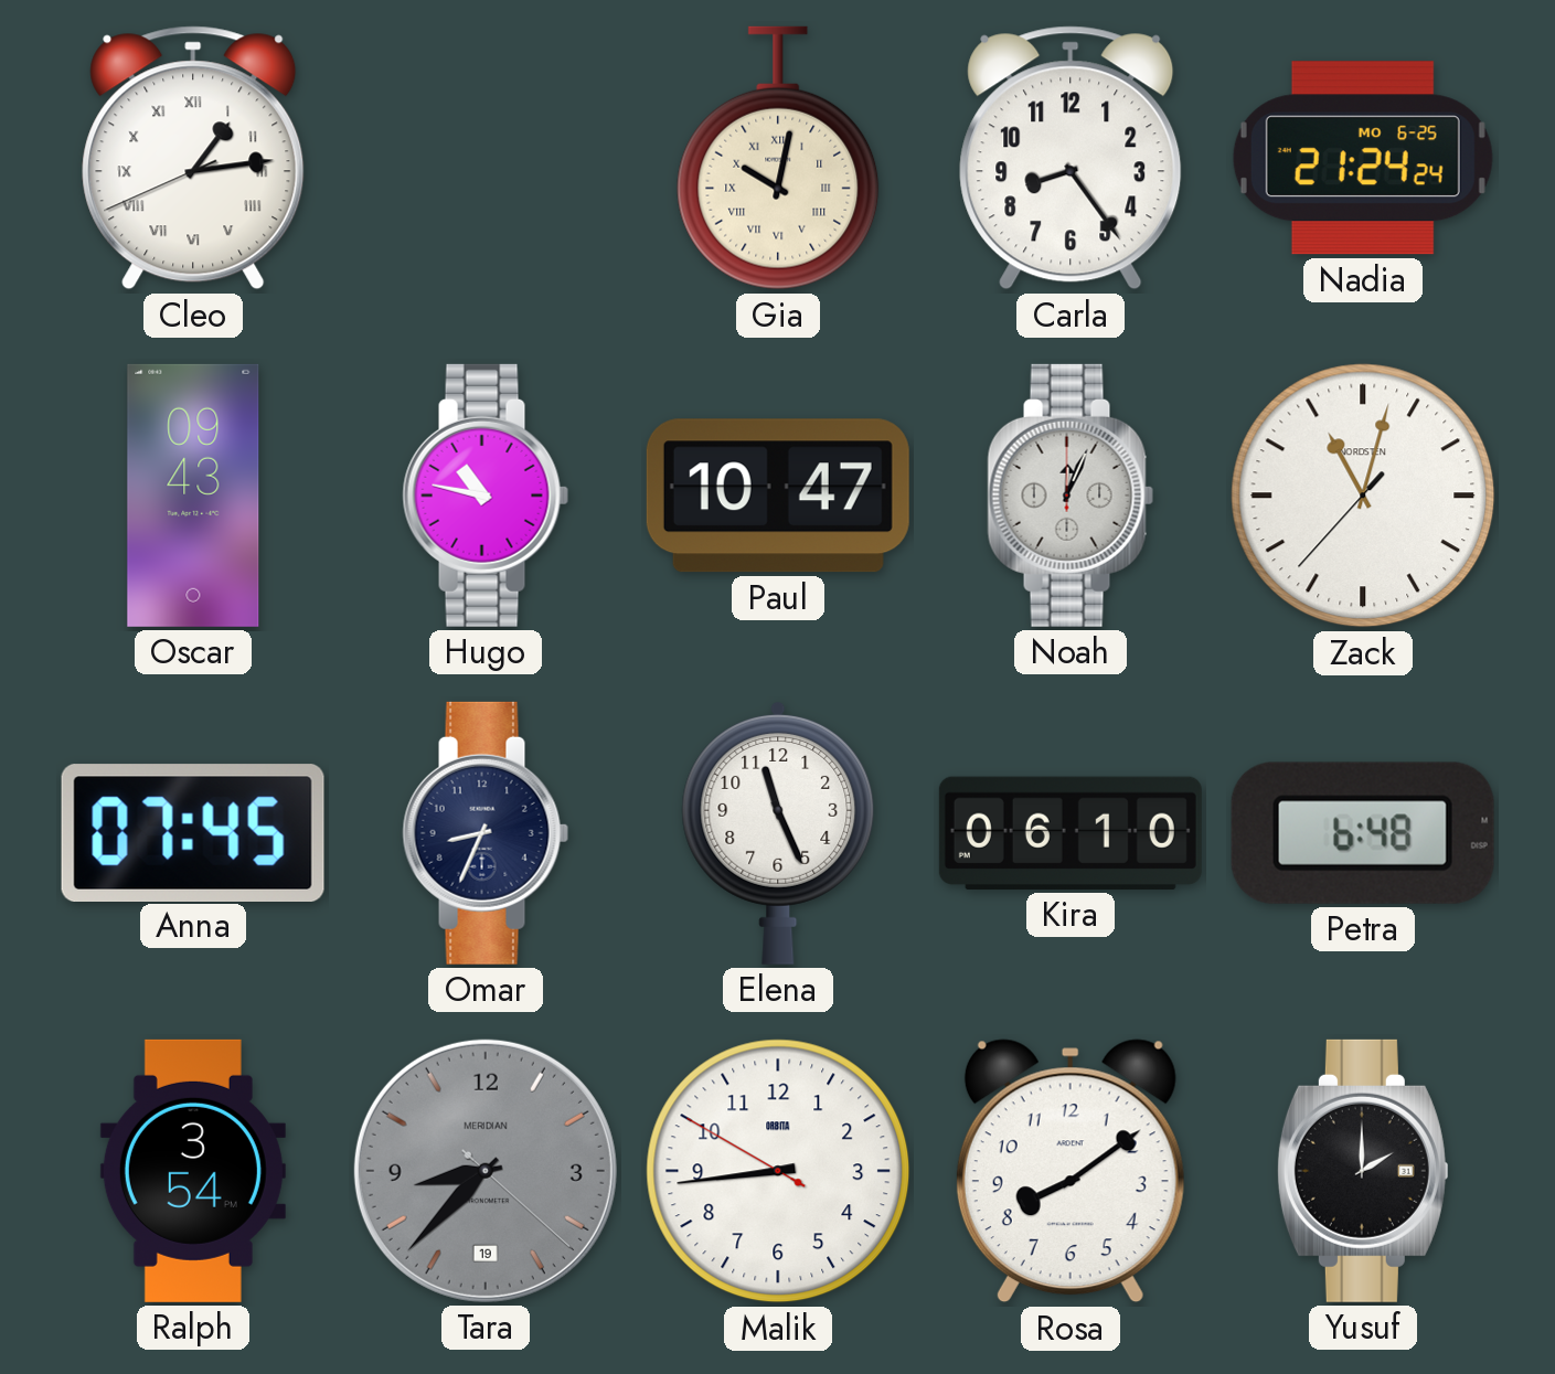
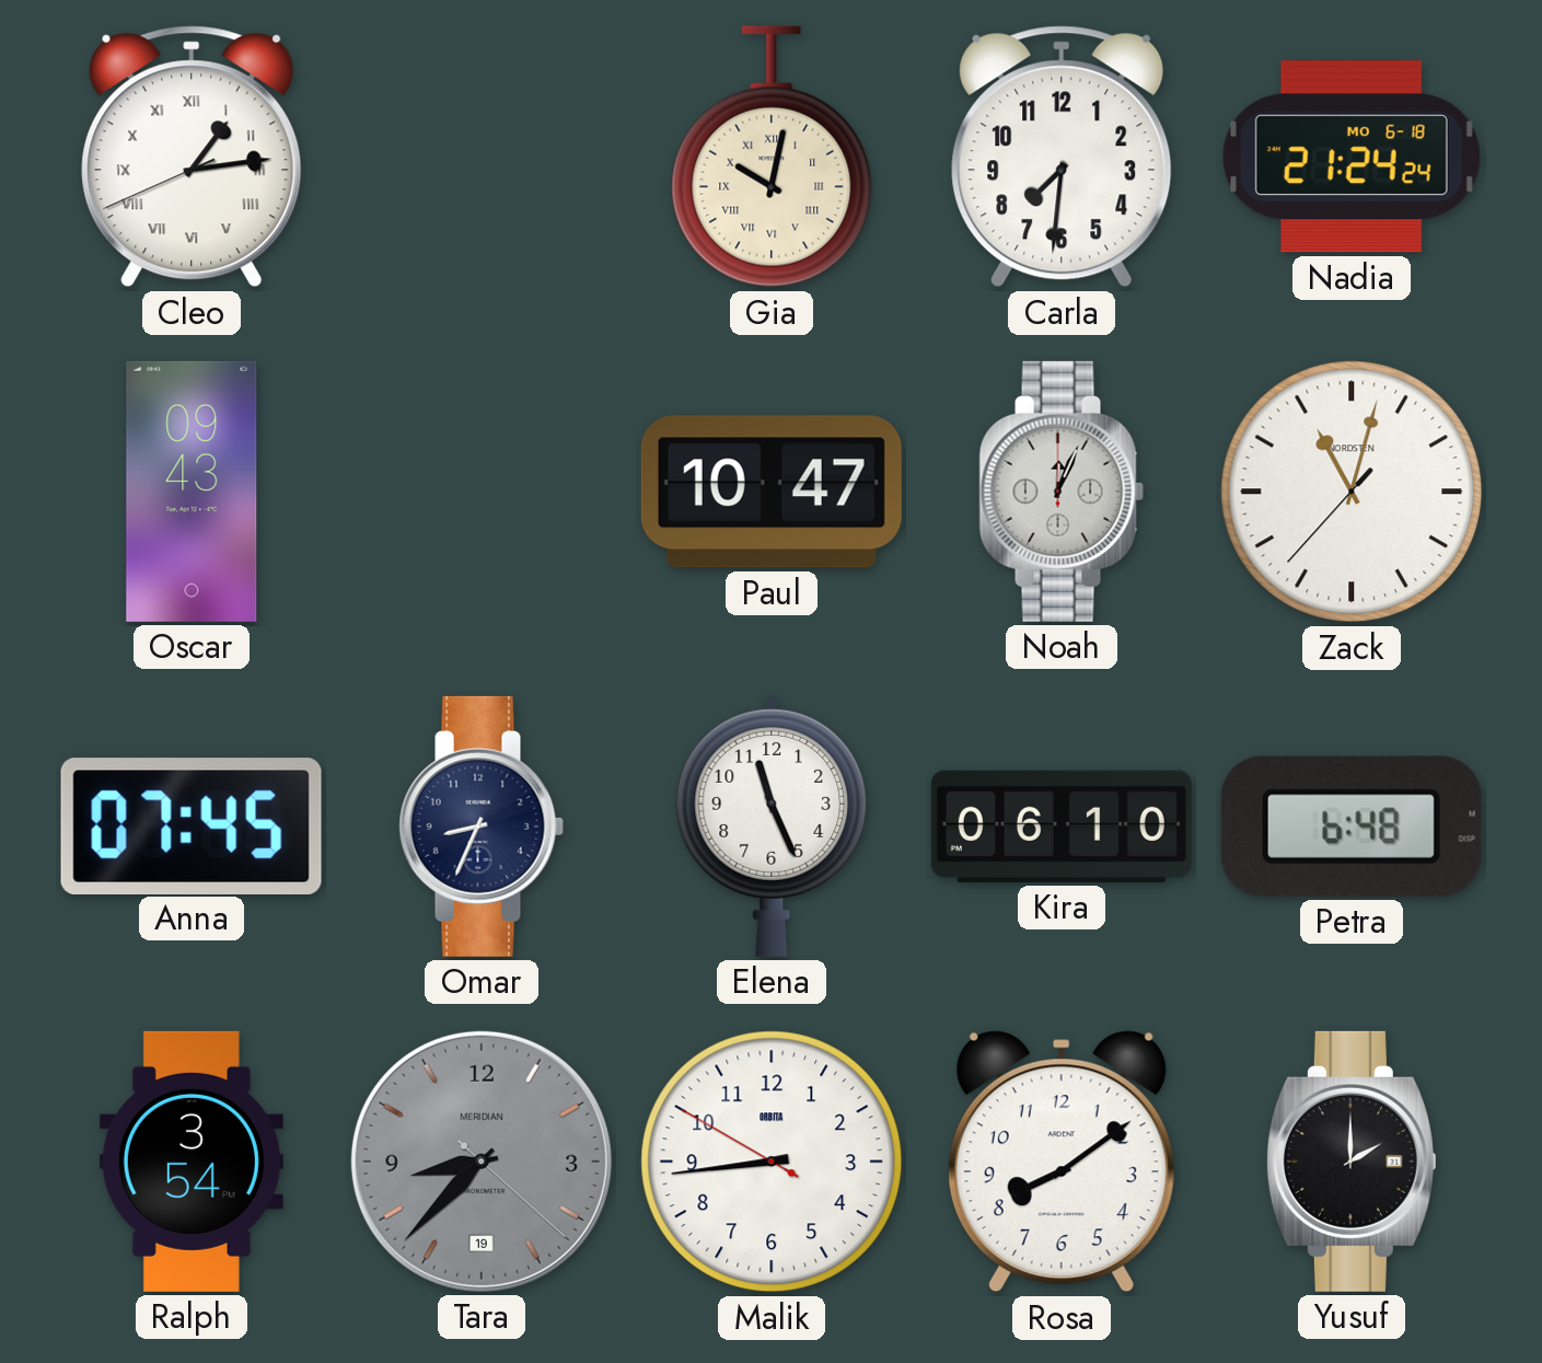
Carla: 8:24 -> 7:31 (1062, 157)
Nadia date: MO 6-25 -> MO 6-18 (1352, 157)
Hugo: 10:47 -> none (486, 496)
